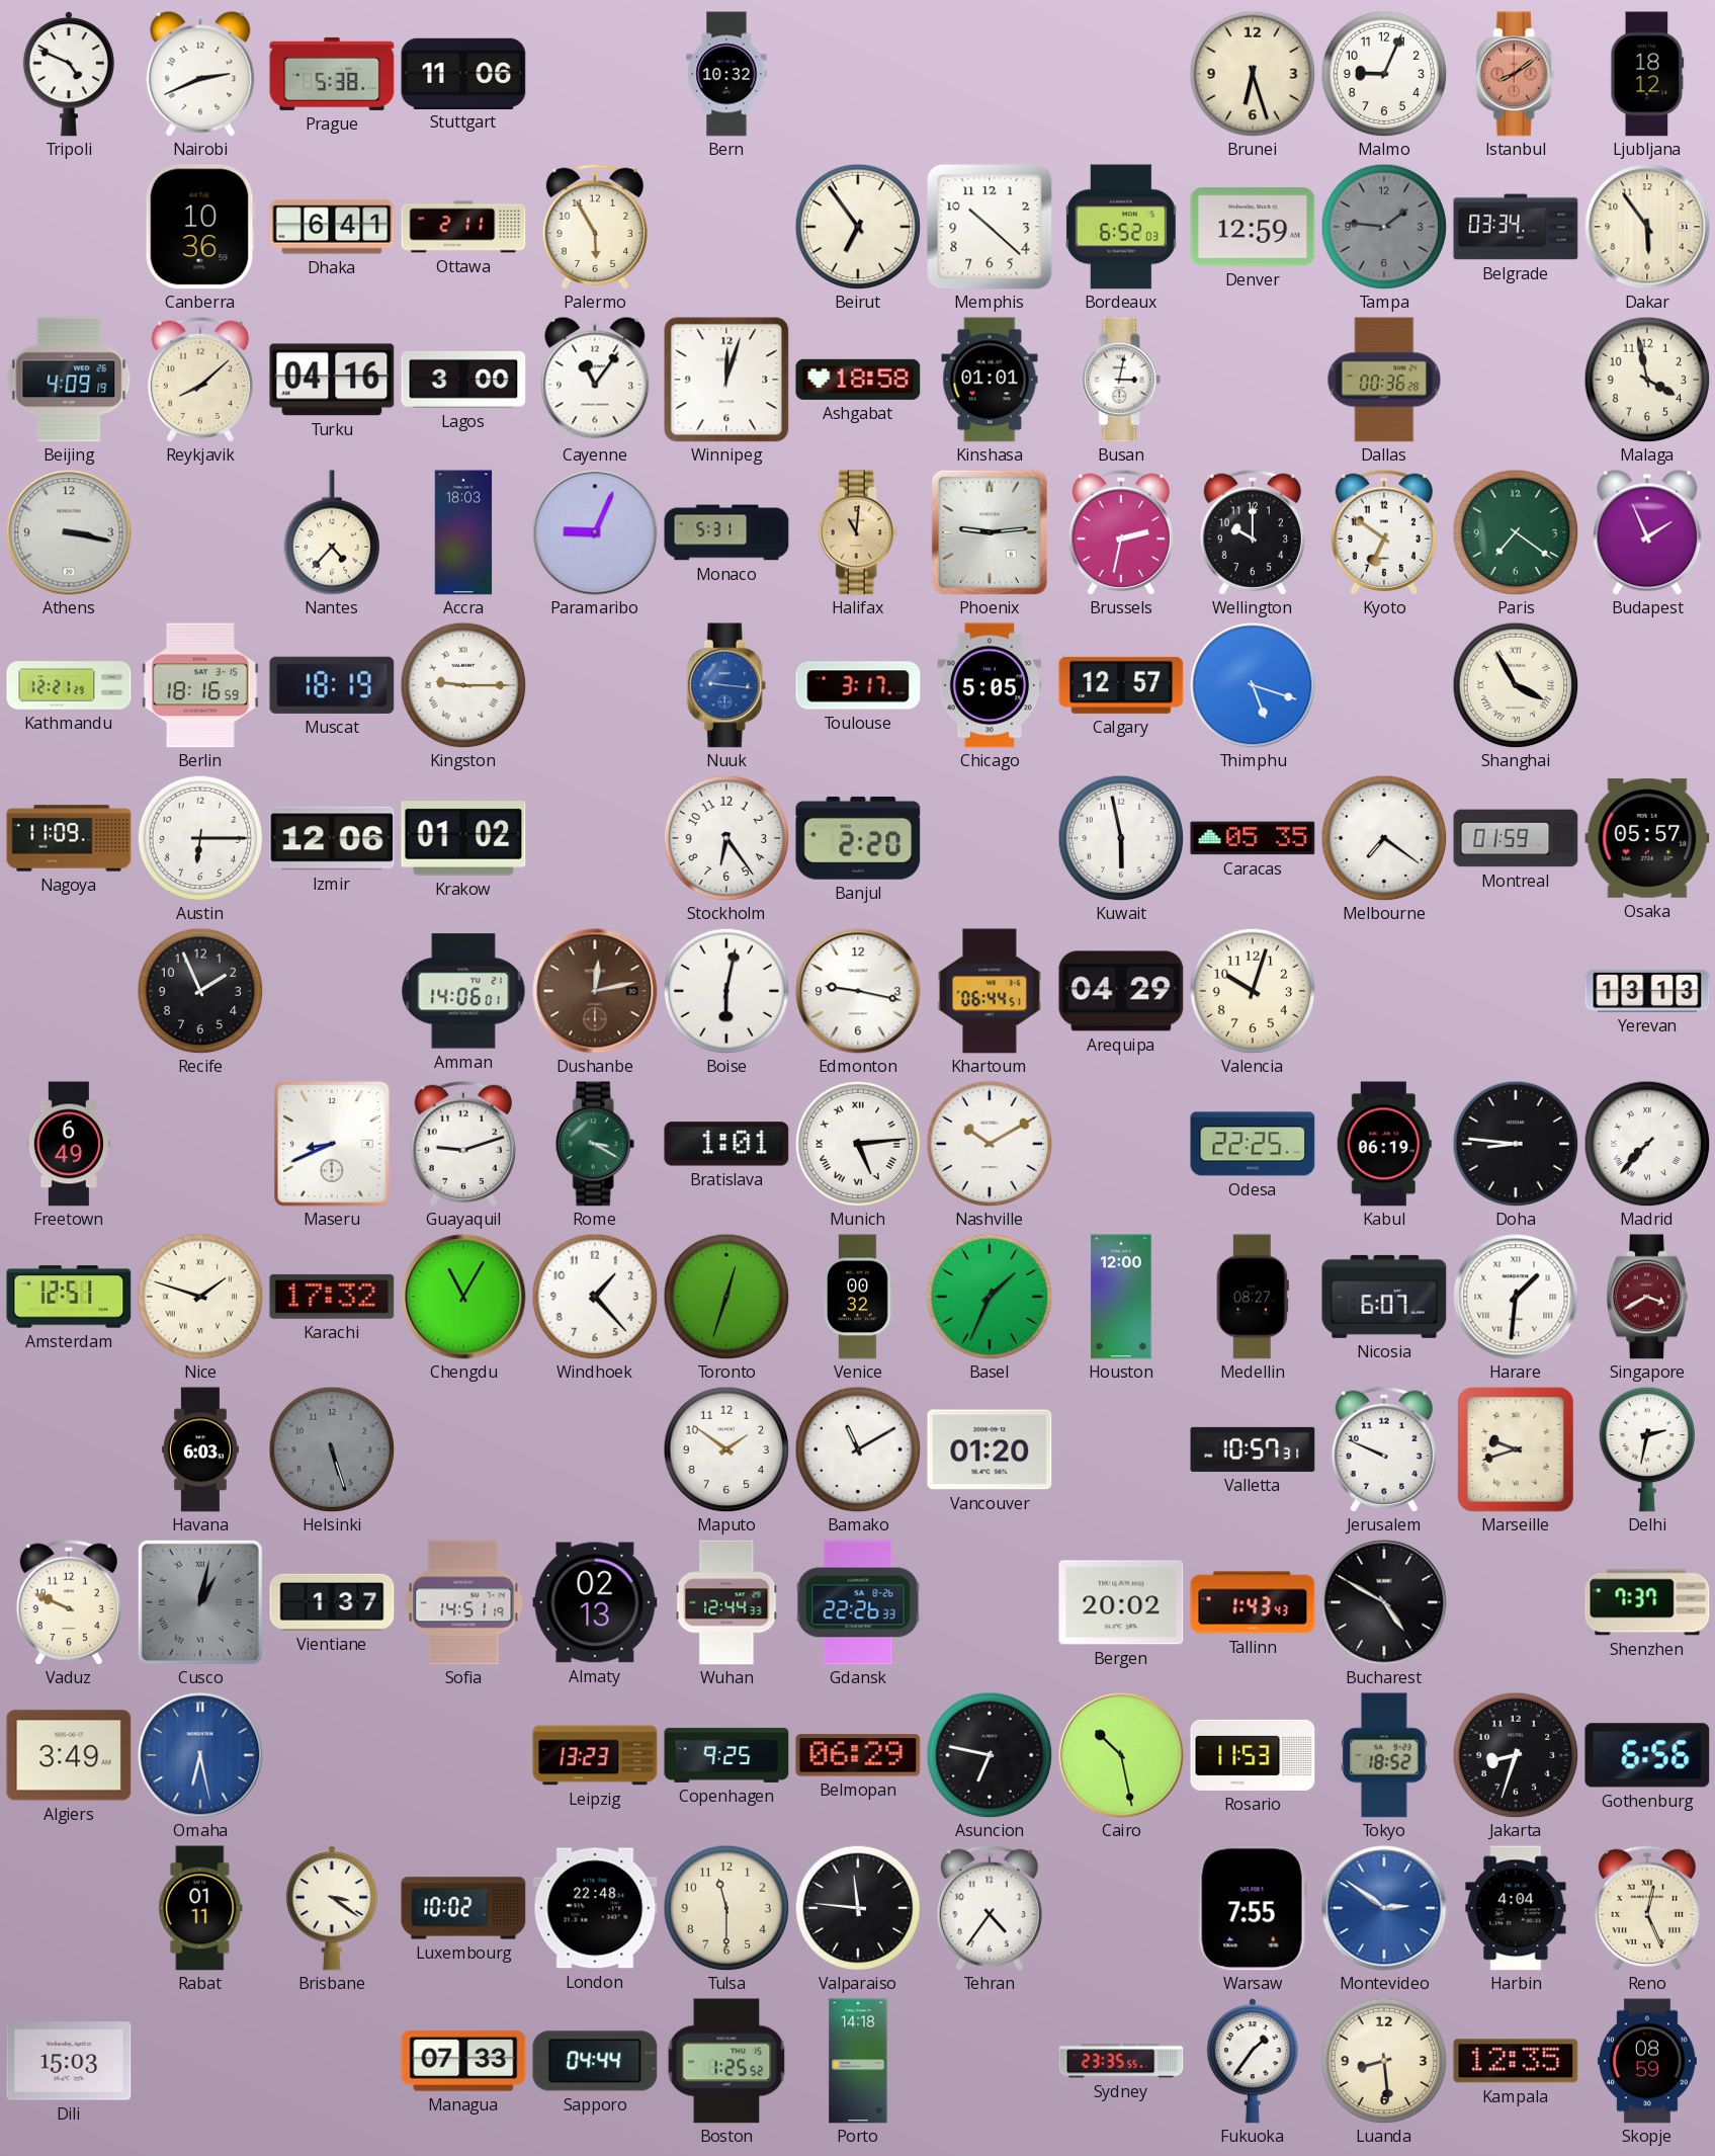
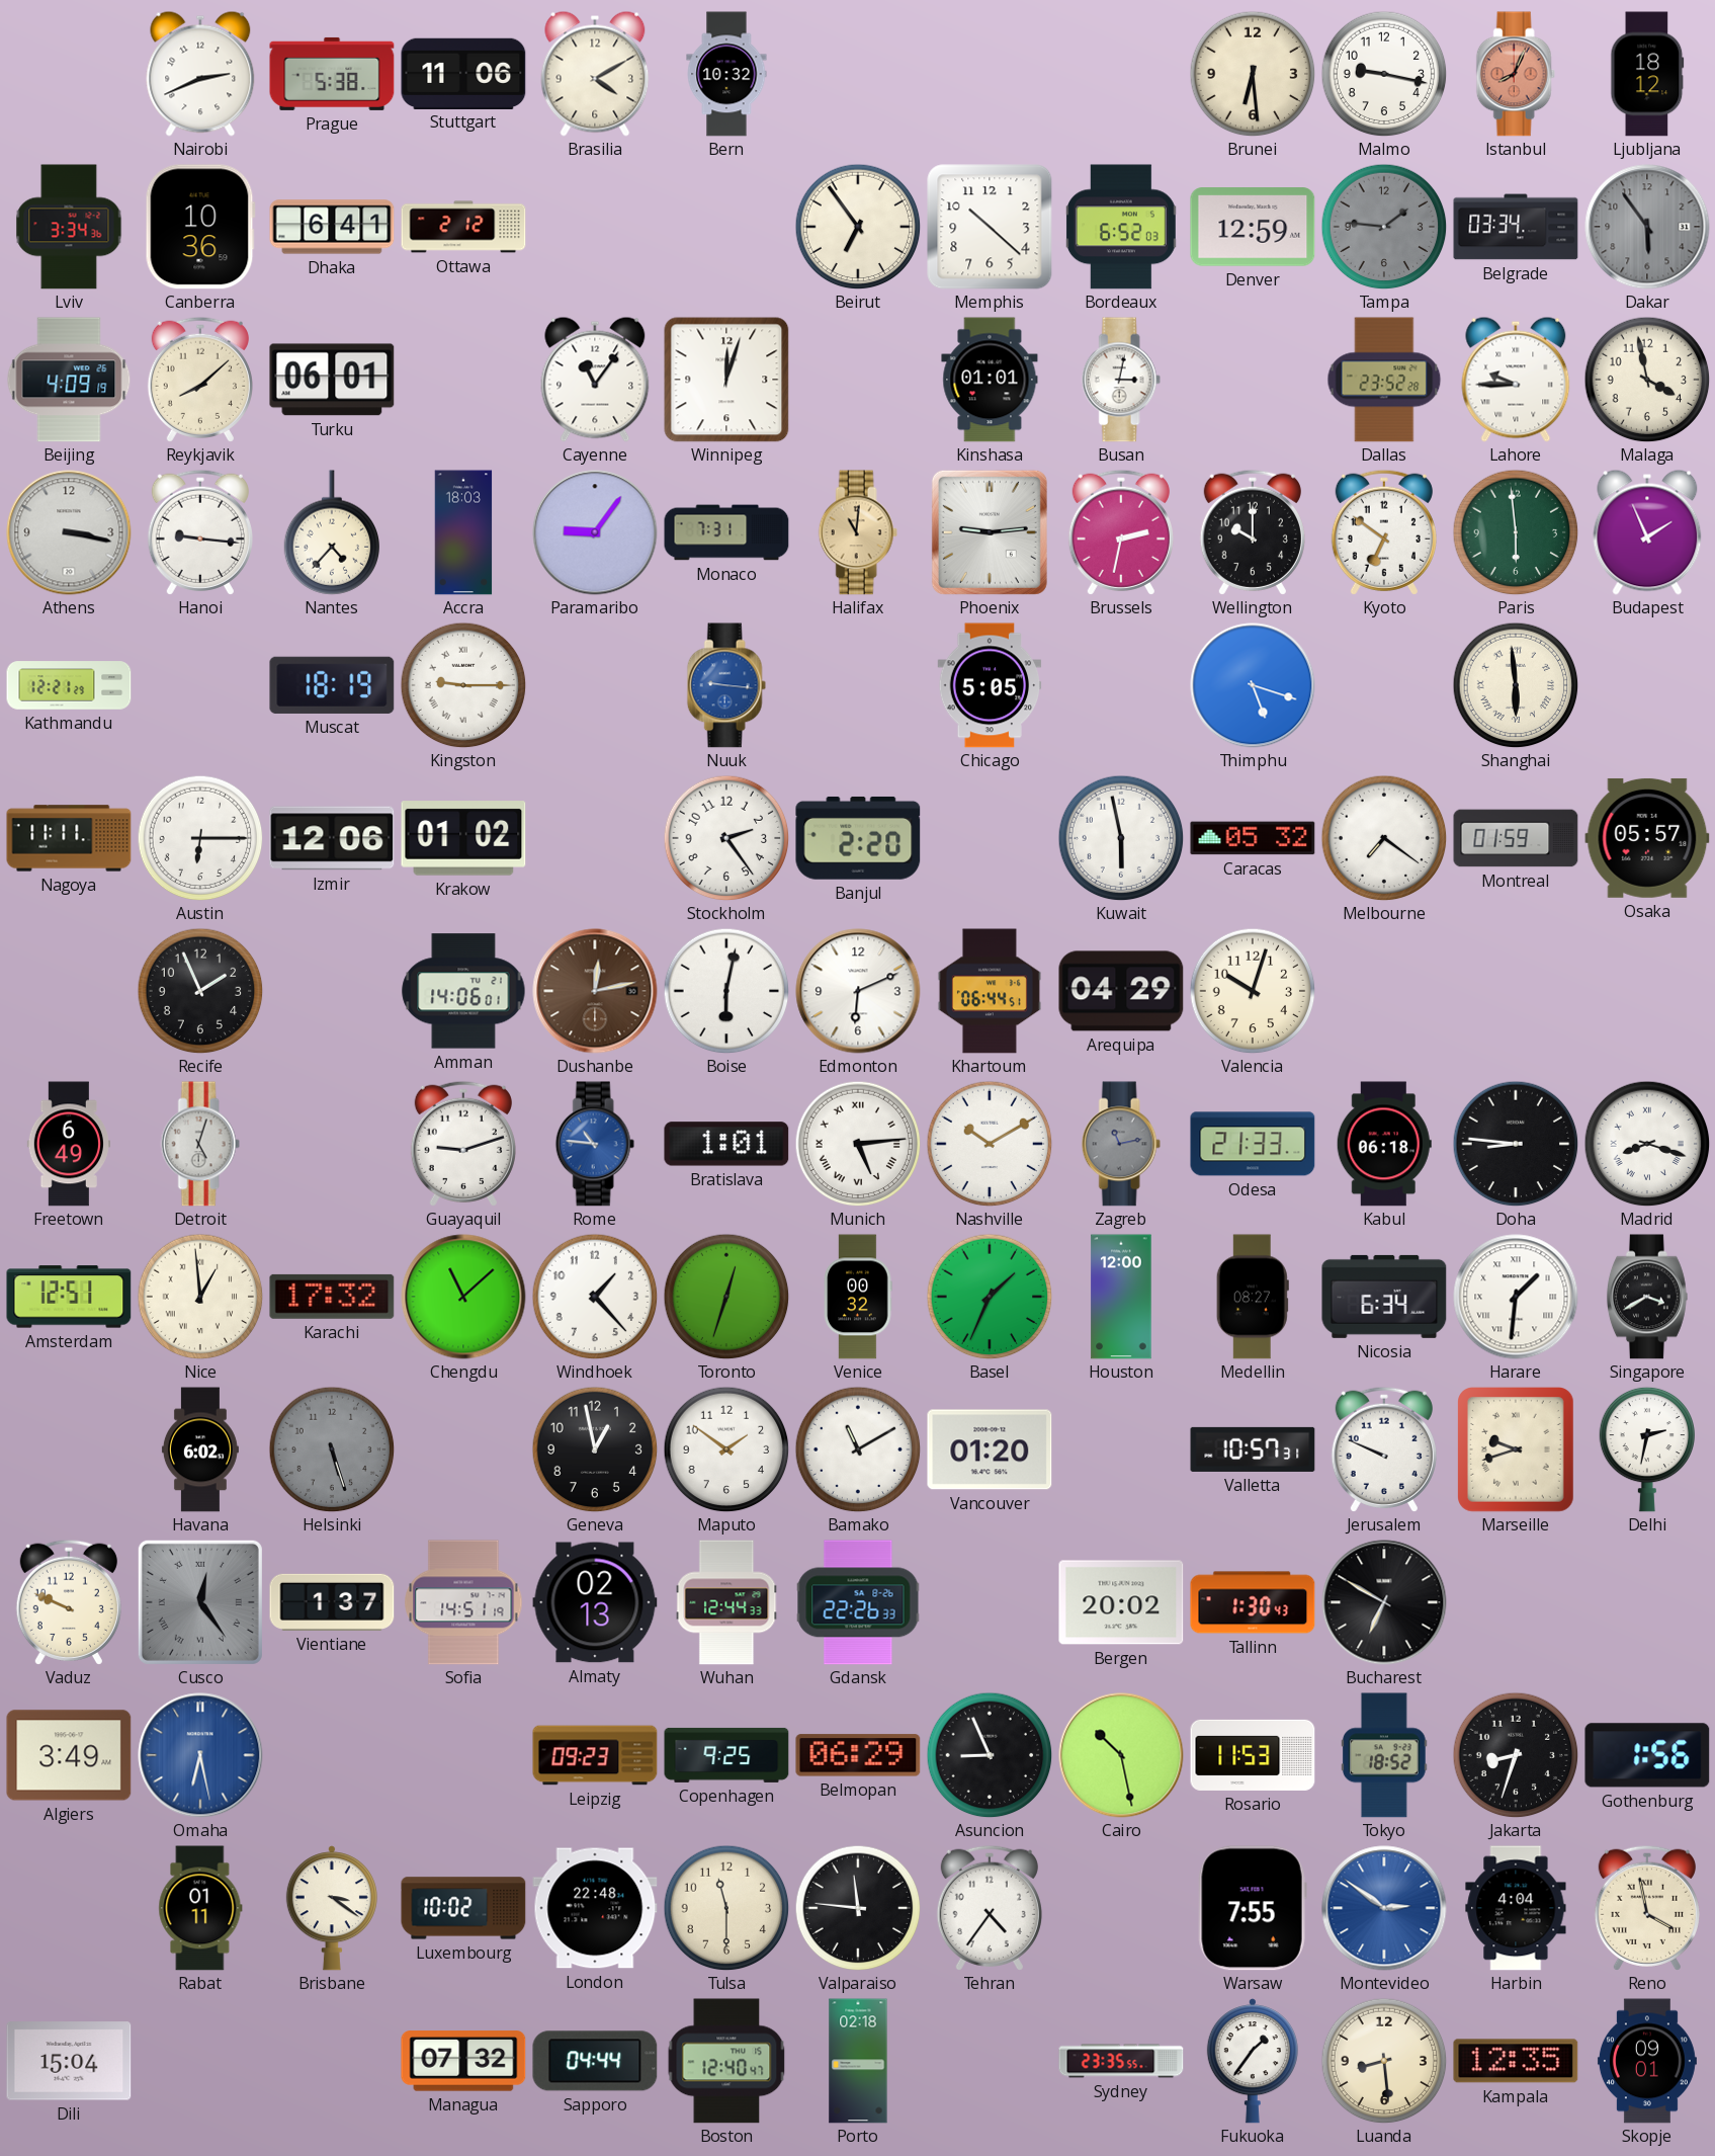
Tripoli: 4:49 -> none (69, 74)
Brasilia: none -> 4:10 (595, 74)
Brunei: 6:27 -> 6:29 (1253, 74)
Malmo: 9:04 -> 9:17 (1384, 74)
Istanbul: 8:09 -> 8:04 (1516, 74)
Lviv: none -> 3:34 (69, 227)
Ottawa: 2:11 -> 2:12 (463, 227)
Palermo: 5:55 -> none (595, 227)
Dakar dial: cream -> grey (1647, 227)
Turku: 04:16 -> 06:01 (332, 380)
Lagos: 3:00 -> none (463, 380)
Ashgabat: 18:58 -> none (858, 380)
Dallas: 00:36 -> 23:52 (1384, 380)
Lahore: none -> 9:45 (1516, 380)
Hanoi: none -> 9:16 (200, 532)
Paramaribo: 9:04 -> 9:06 (595, 532)
Monaco: 5:31 -> 7:31 (726, 532)
Paris: 7:21 -> 5:59 (1516, 532)
Berlin: 18:16 -> none (200, 685)
Toulouse: 3:17 -> none (858, 685)
Calgary: 12:57 -> none (1121, 685)
Shanghai: 3:55 -> 5:59 (1516, 685)
Nagoya: 11:09 -> 11:11 (69, 838)
Stockholm: 6:24 -> 2:24 (726, 838)
Caracas: 05:35 -> 05:32 (1253, 838)
Edmonton: 9:17 -> 6:11 (858, 991)
Yerevan: 13:13 -> none (1647, 991)
Detroit: none -> 5:03 (200, 1144)
Maseru: 8:41 -> none (333, 1144)
Rome: 3:20 -> 10:46 (595, 1144)
Rome dial: green -> blue (595, 1144)
Zagreb: none -> 11:13 (1121, 1144)
Odesa: 22:25 -> 21:33 (1253, 1144)
Kabul: 06:19 -> 06:18 (1384, 1144)
Madrid: 7:37 -> 8:18 (1647, 1144)
Nice: 1:48 -> 12:59 (200, 1297)
Chengdu: 11:05 -> 11:08 (463, 1297)
Nicosia: 6:07 -> 6:34 (1384, 1297)
Singapore dial: burgundy -> black (1647, 1297)
Havana: 6:03 -> 6:02 (200, 1449)
Geneva: none -> 12:58 (595, 1449)
Cusco: 1:02 -> 12:24 (200, 1602)
Tallinn: 1:43 -> 1:30 (1253, 1602)
Bucharest: 4:50 -> 6:50 (1384, 1602)
Shenzhen: 7:37 -> none (1647, 1602)
Leipzig: 13:23 -> 09:23 (595, 1755)
Asuncion: 6:47 -> 8:56 (990, 1755)
Gothenburg: 6:56 -> 1:56 (1647, 1755)
Reno: 12:26 -> 3:58 (1647, 1908)
Dili: 15:03 -> 15:04 (69, 2061)
Managua: 07:33 -> 07:32 (463, 2061)
Boston: 1:25 -> 12:40 (726, 2061)
Porto: 14:18 -> 02:18 (858, 2061)
Skopje: 08:59 -> 09:01 (1647, 2061)
